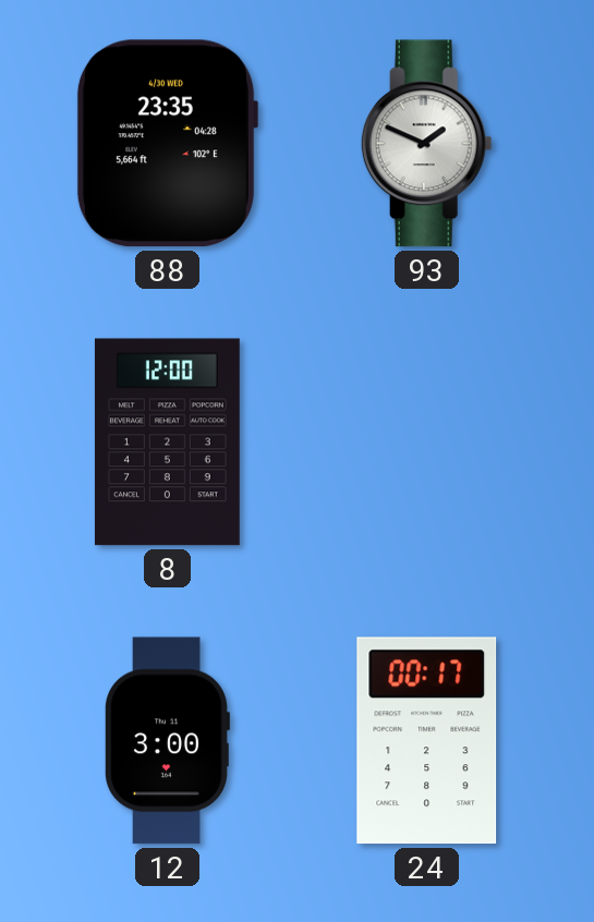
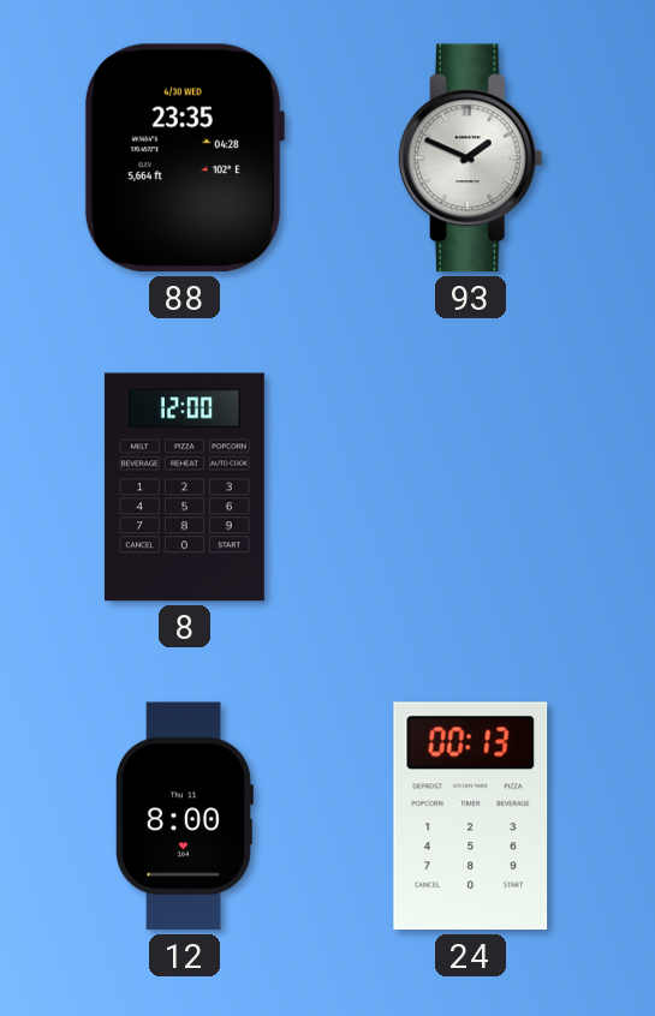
12: 3:00 -> 8:00 (184, 817)
24: 00:17 -> 00:13 (471, 817)
